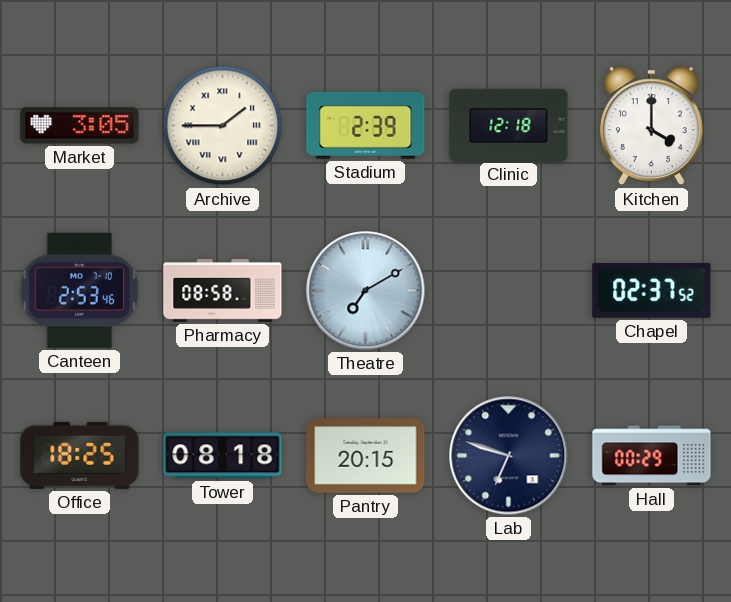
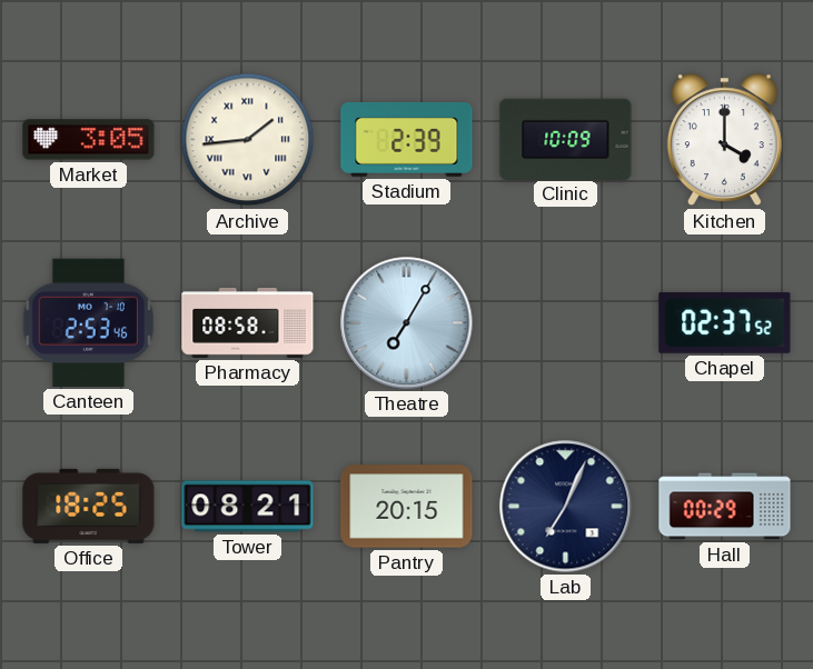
Archive: 1:45 -> 1:44 (248, 140)
Clinic: 12:18 -> 10:09 (566, 139)
Theatre: 7:10 -> 7:05 (407, 323)
Tower: 08:18 -> 08:21 (248, 507)
Lab: 6:48 -> 7:04 (566, 507)
